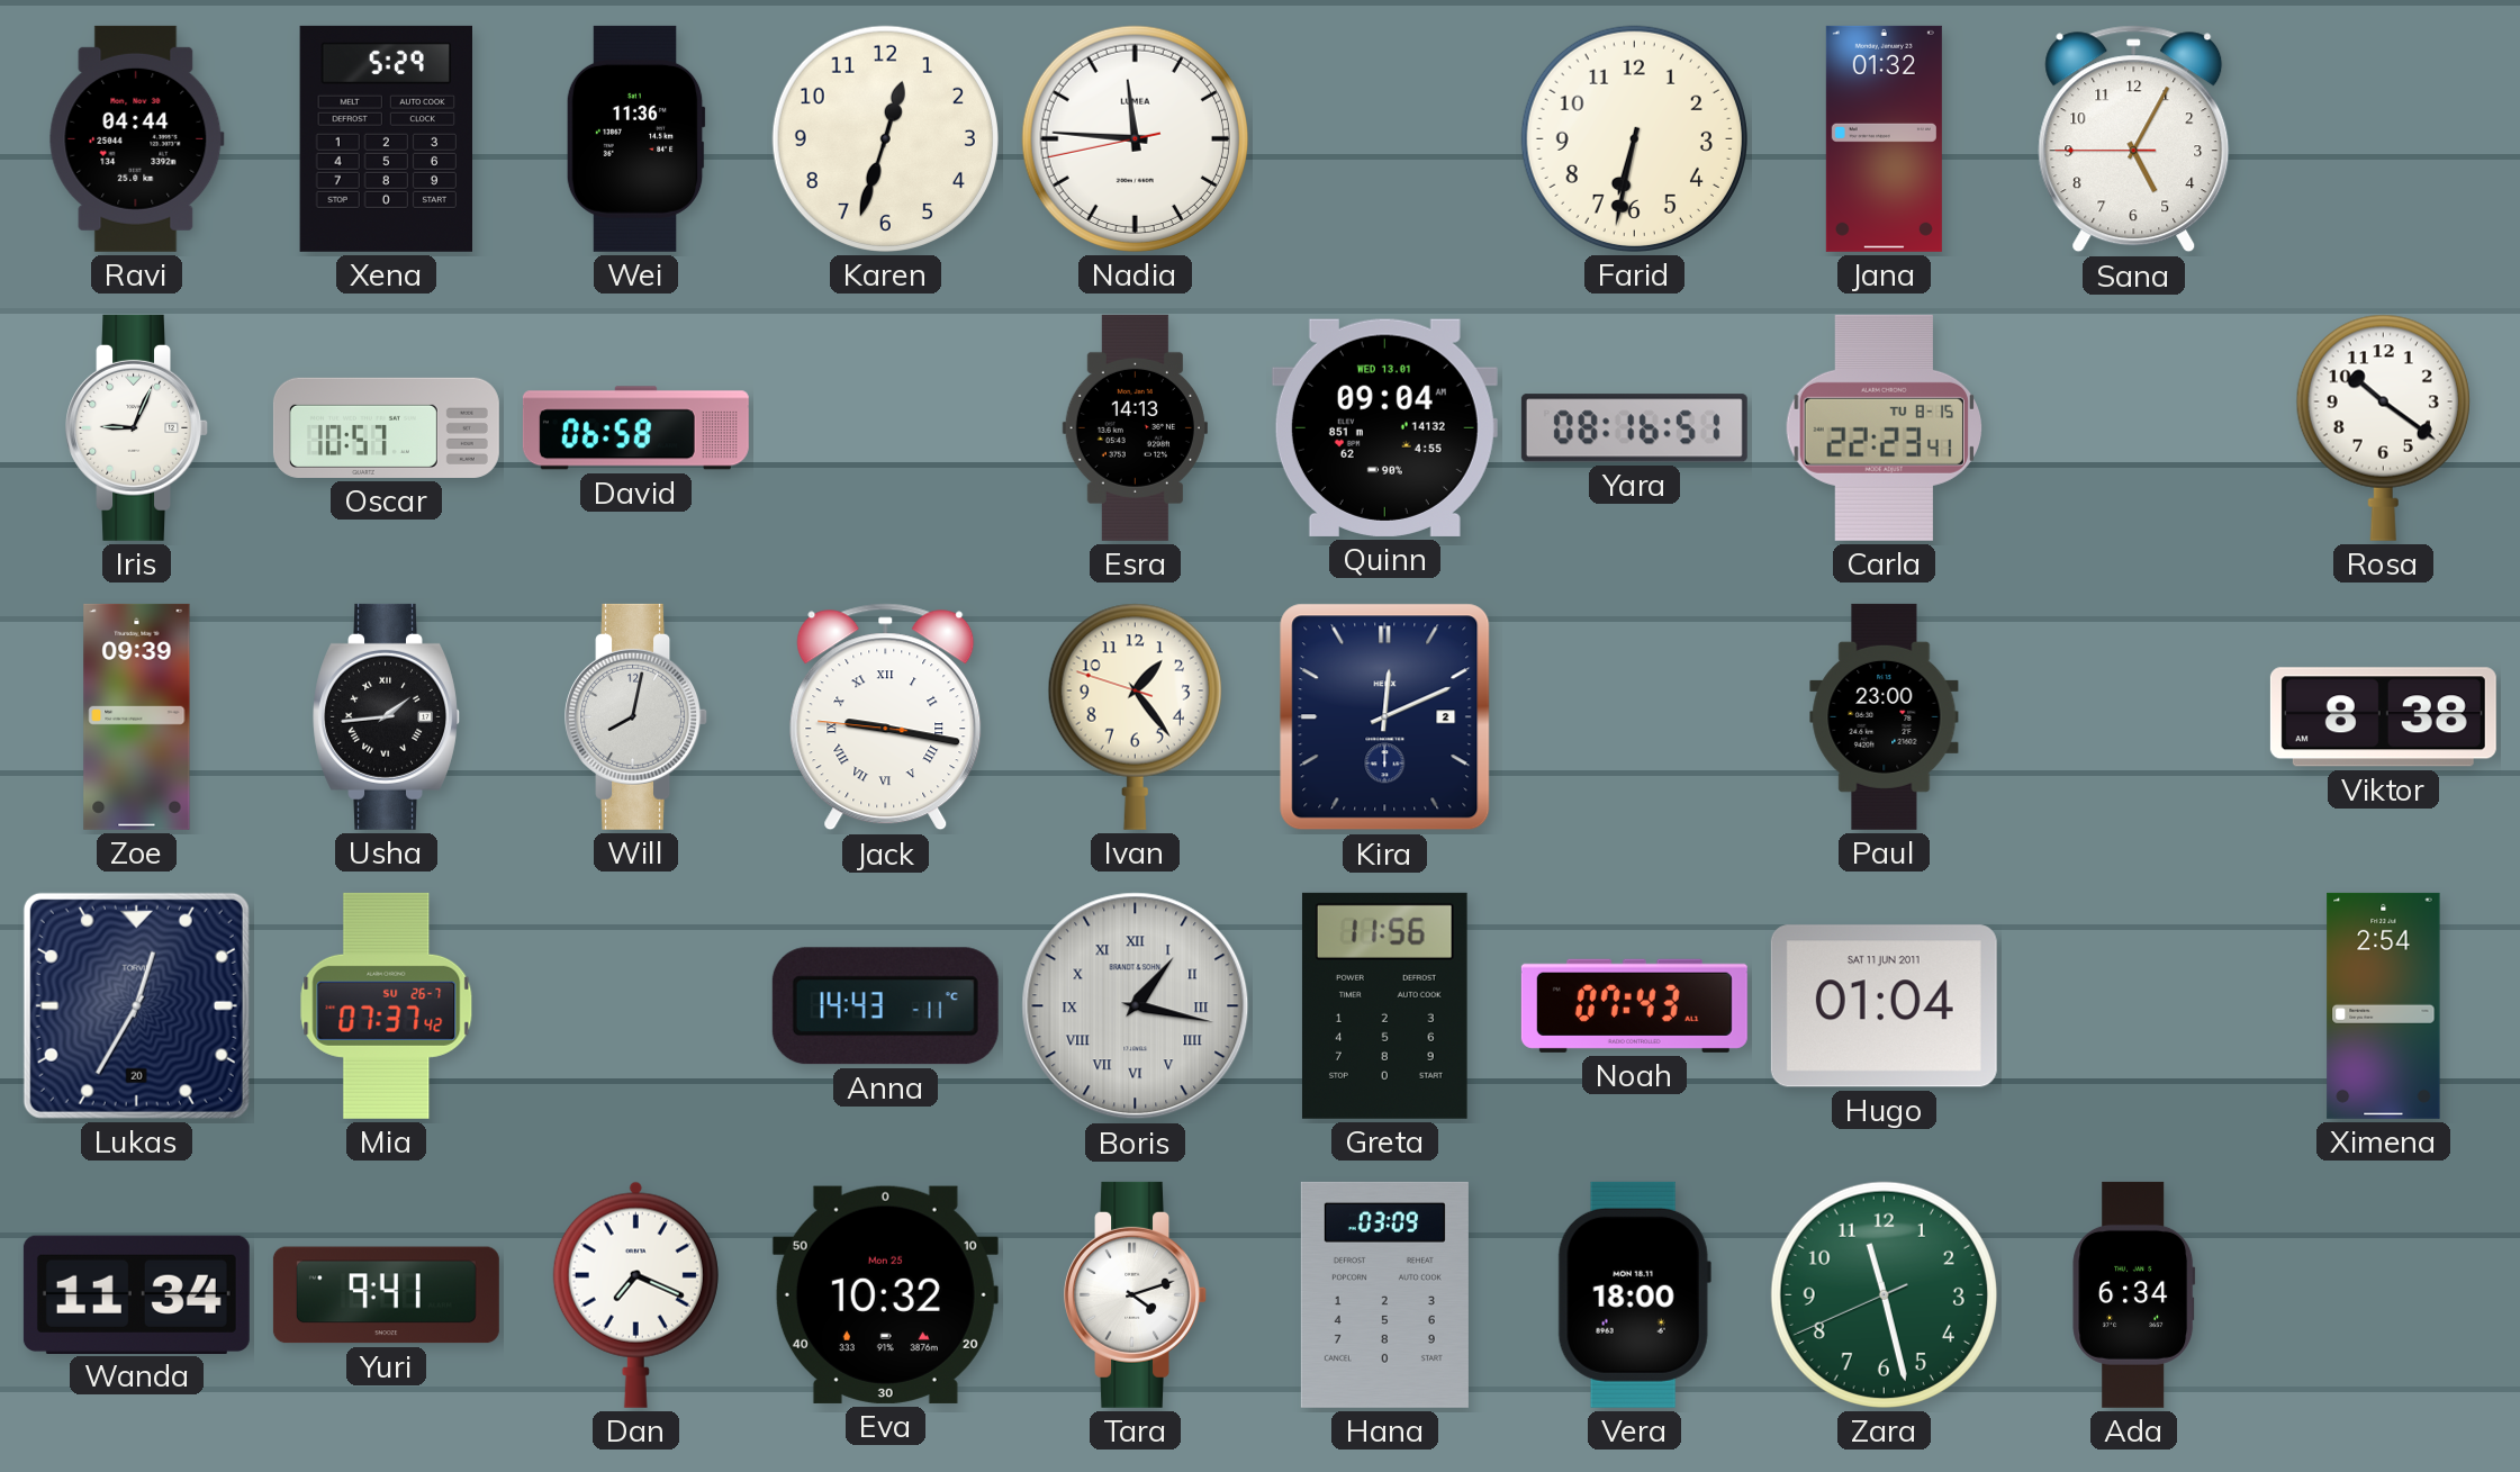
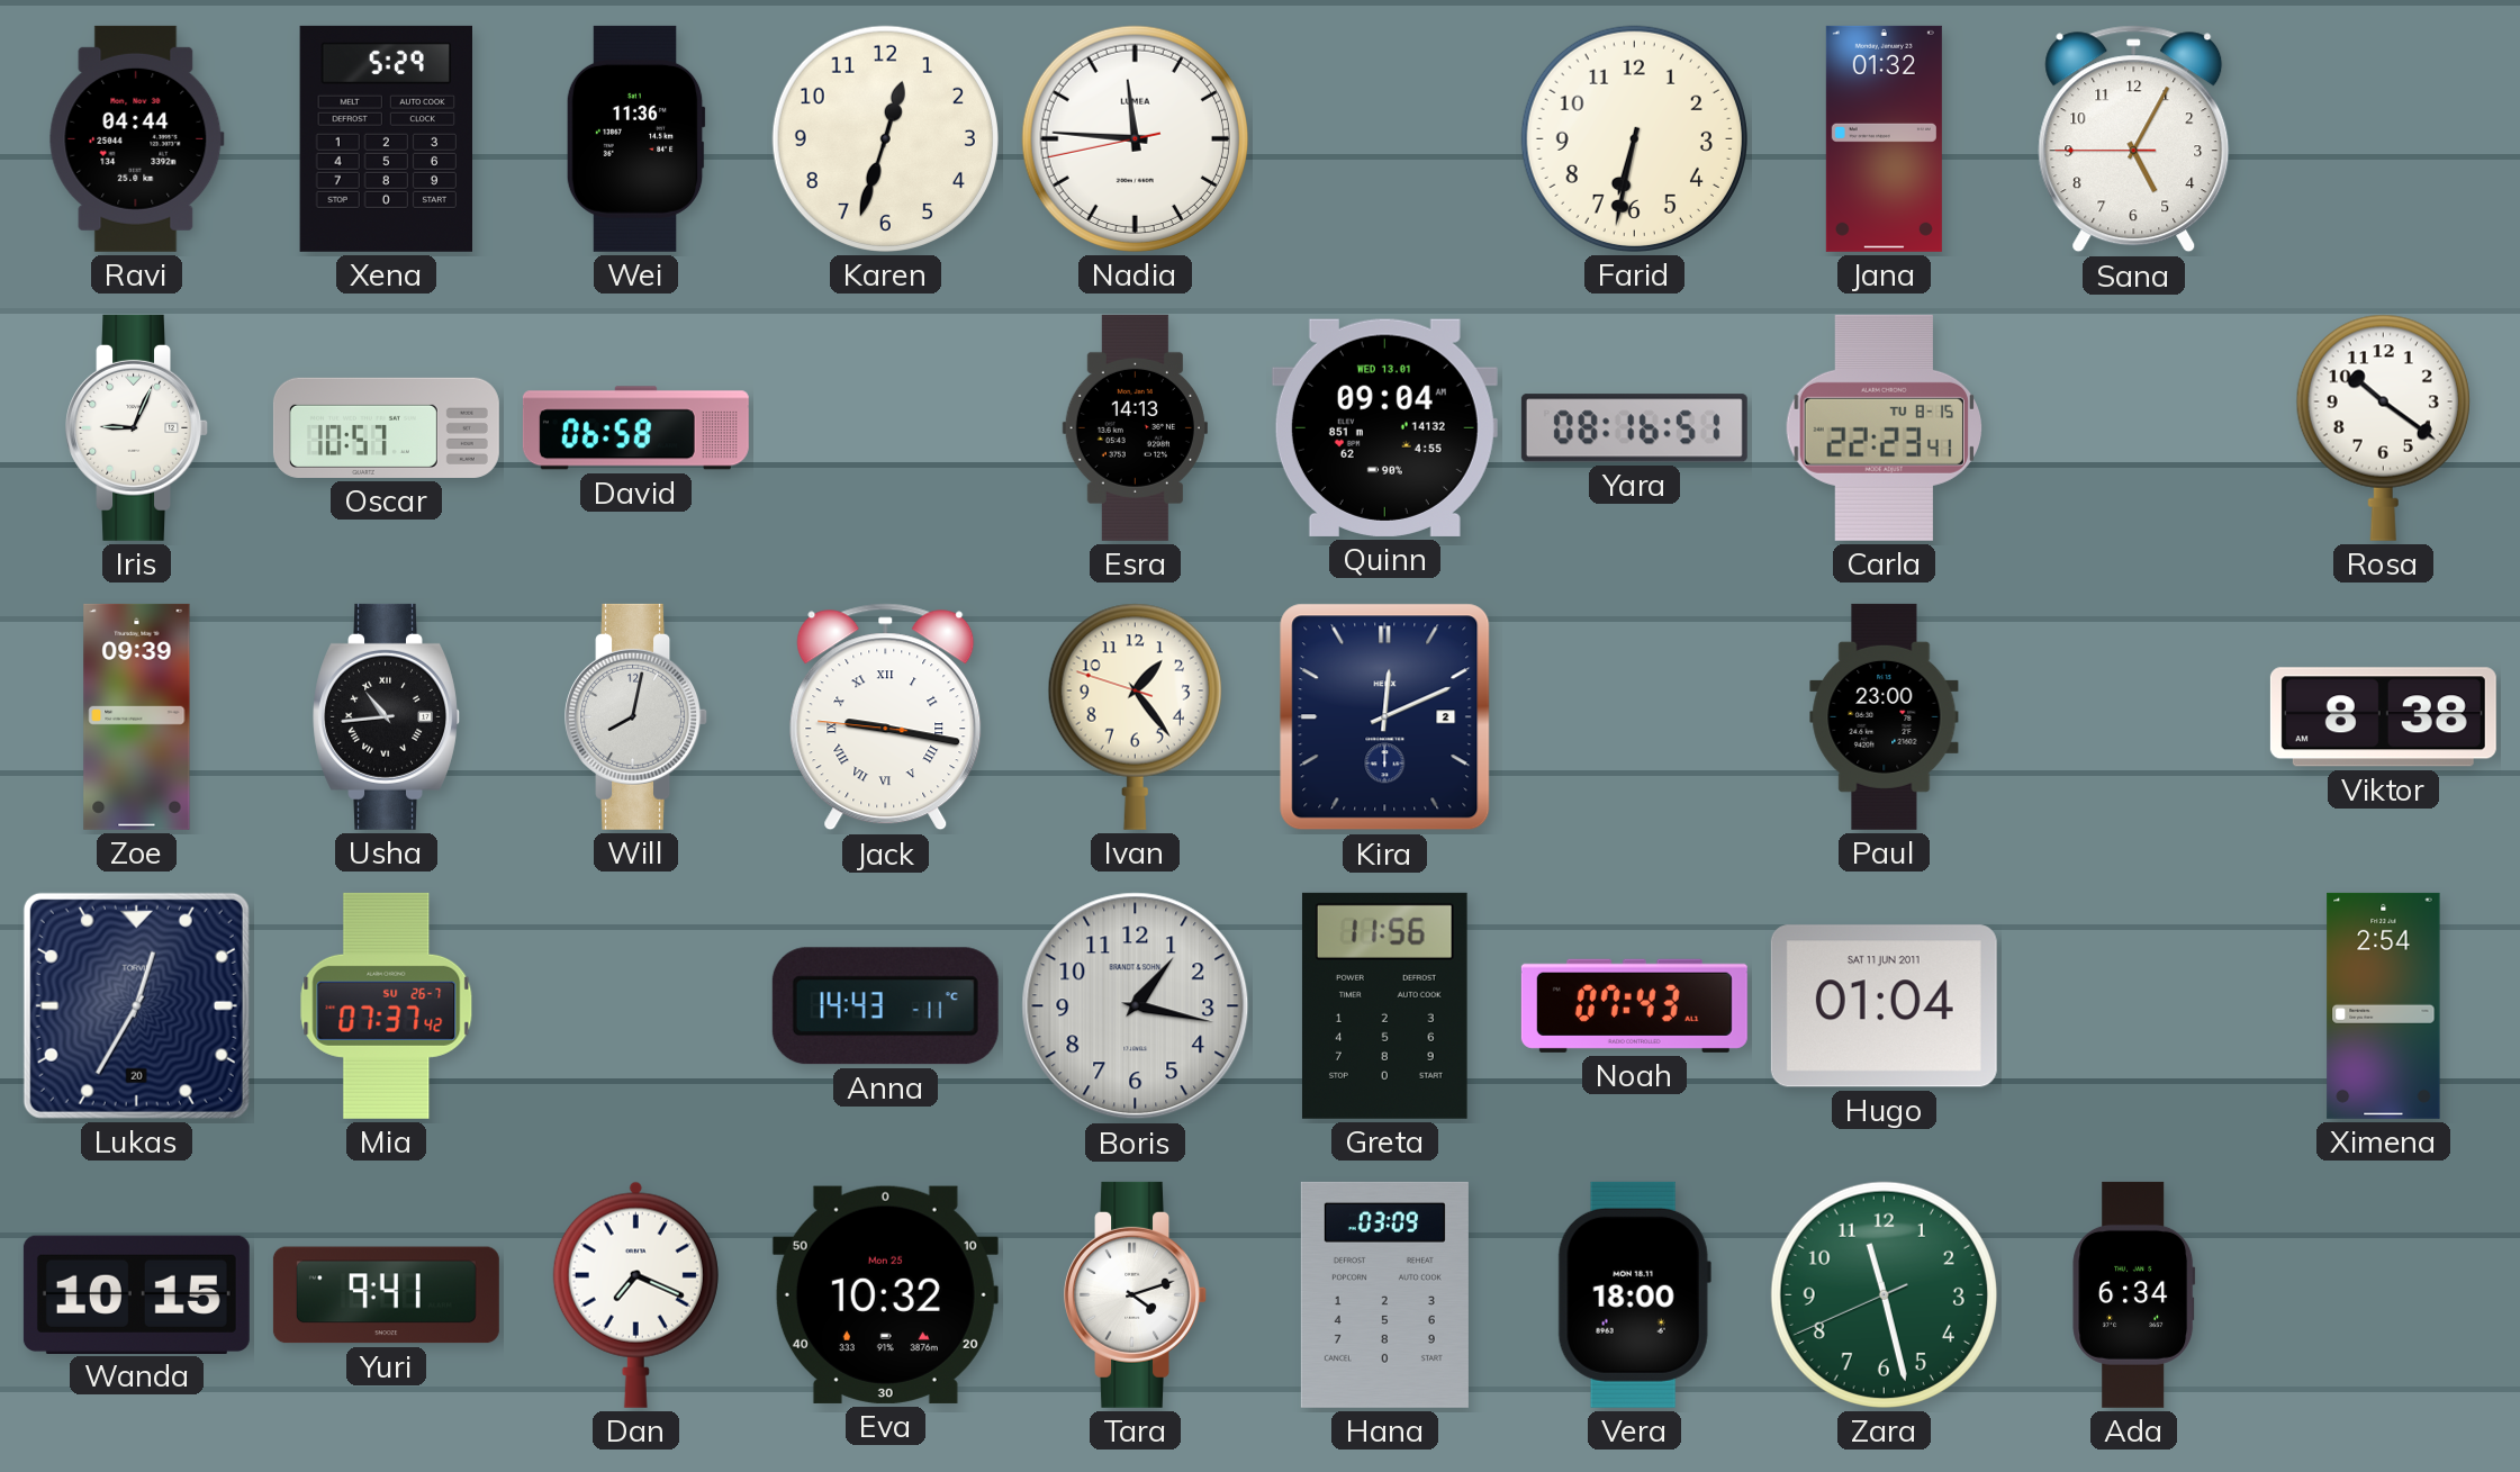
Usha: 1:44 -> 10:44 (387, 716)
Boris numerals: Roman -> Arabic (1136, 1006)
Wanda: 11:34 -> 10:15 (136, 1294)
